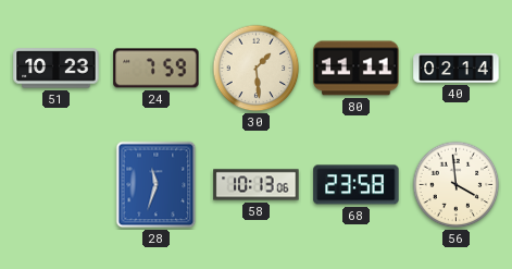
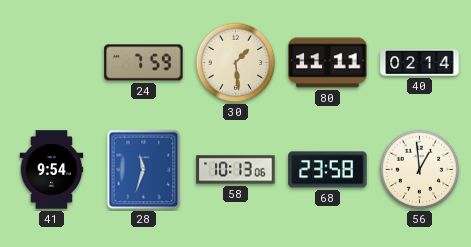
51: 10:23 -> none (57, 69)
41: none -> 9:54 (52, 170)
56: 3:59 -> 12:59 (420, 170)
